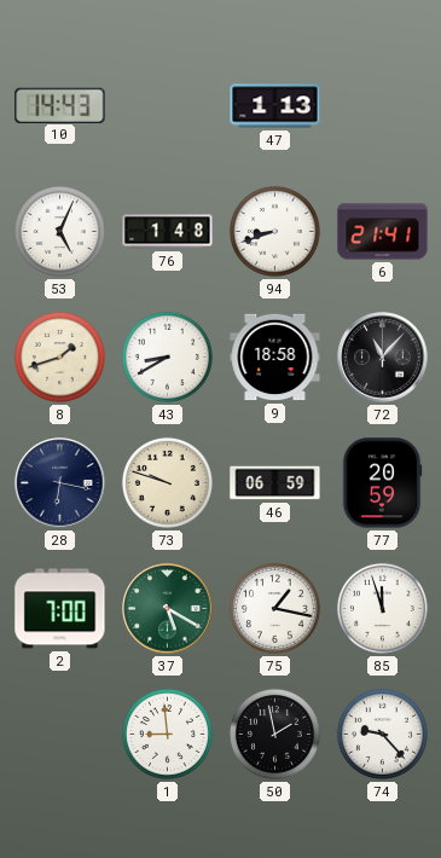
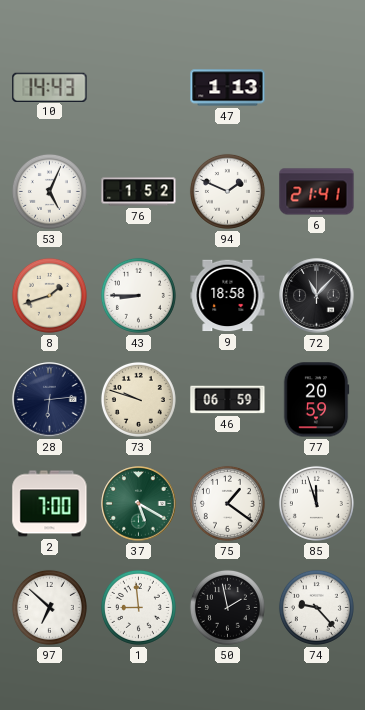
76: 1:48 -> 1:52 (139, 192)
94: 8:42 -> 1:49 (227, 191)
43: 8:40 -> 8:45 (138, 295)
28: 6:17 -> 6:14 (50, 400)
75: 1:17 -> 1:21 (227, 503)
97: none -> 6:52 (49, 607)
